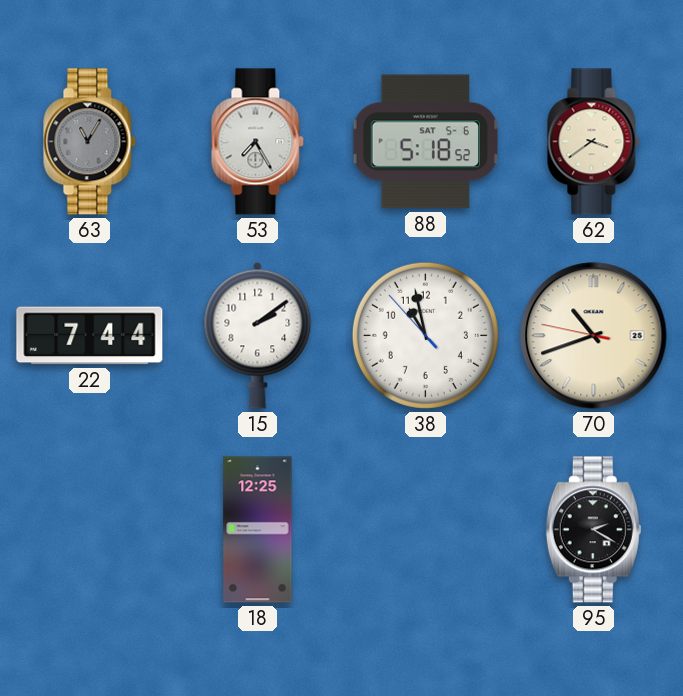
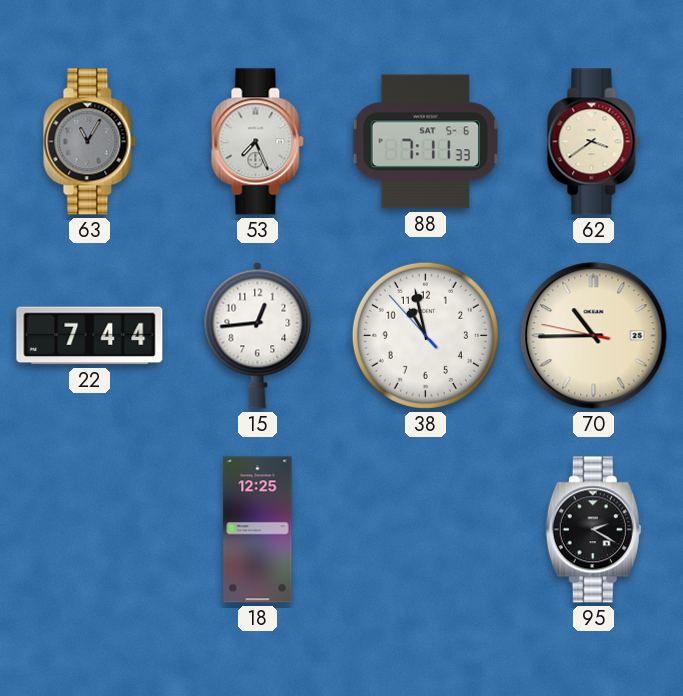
53: 7:25 -> 7:26 (258, 142)
88: 5:18 -> 7:11 (425, 142)
15: 2:09 -> 12:44 (258, 335)
70: 10:41 -> 10:44 (594, 336)
